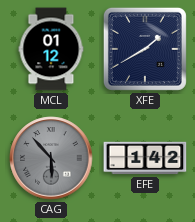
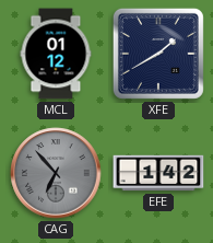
CAG: 5:53 -> 6:53 (56, 173)
